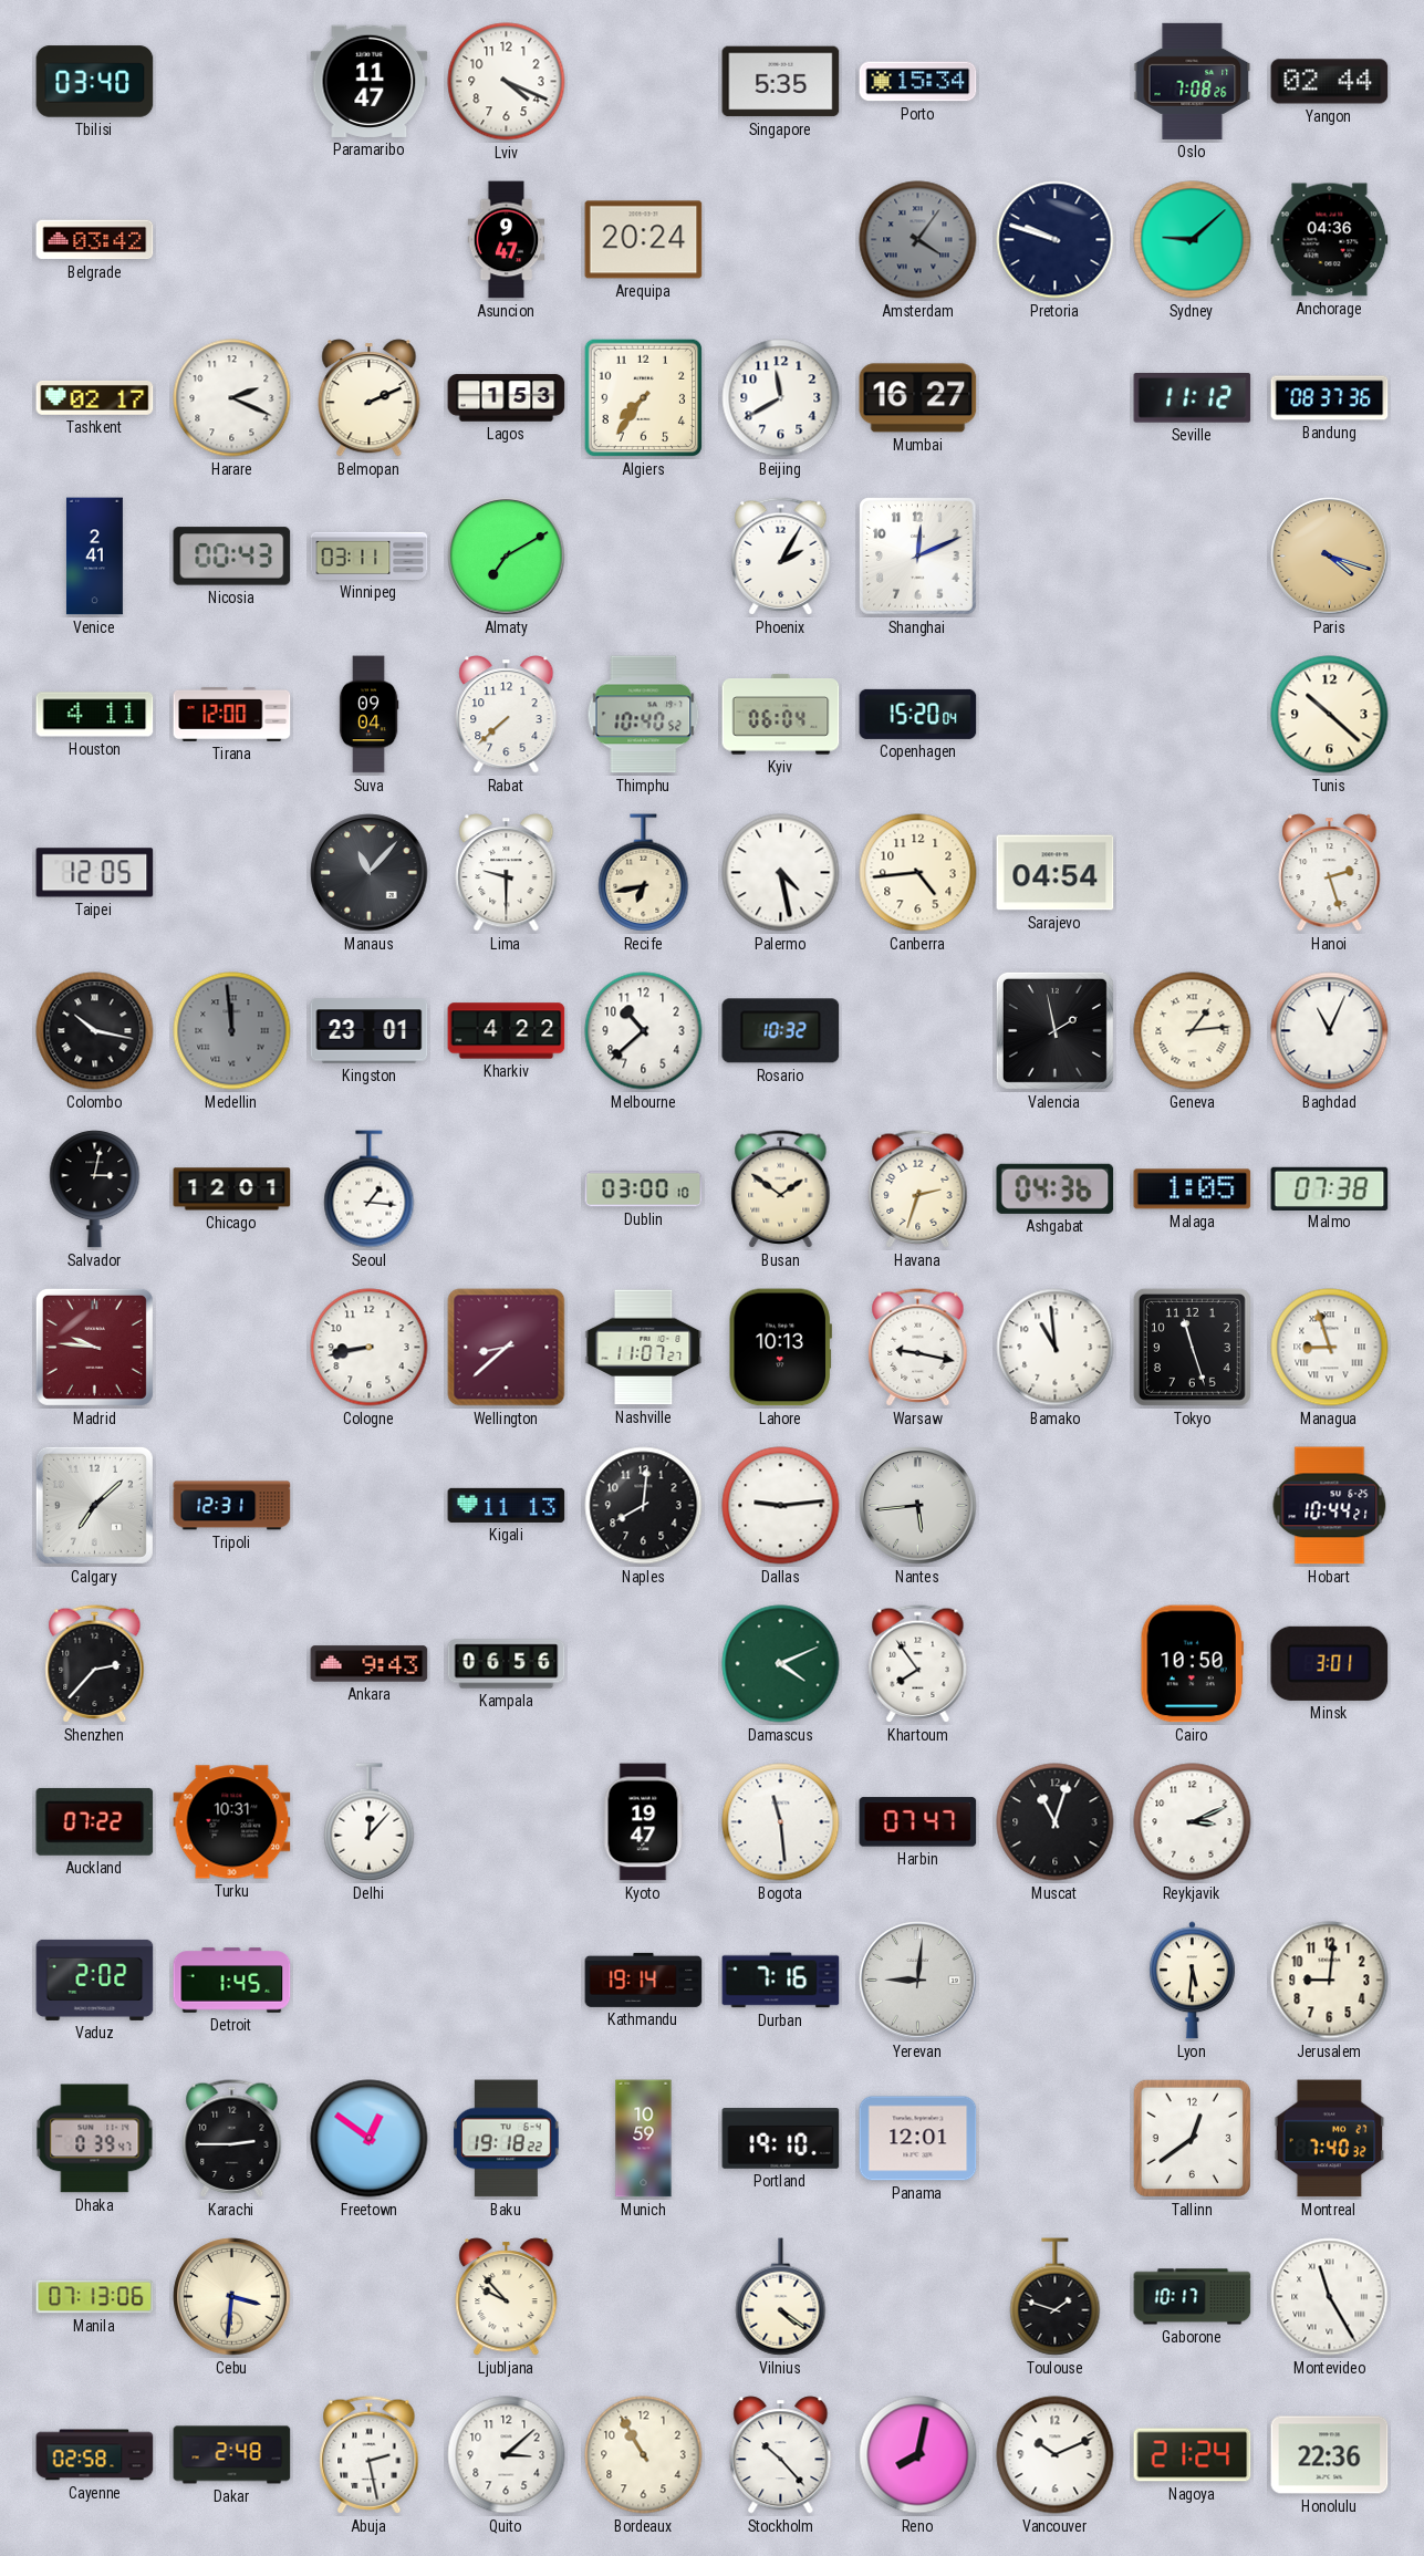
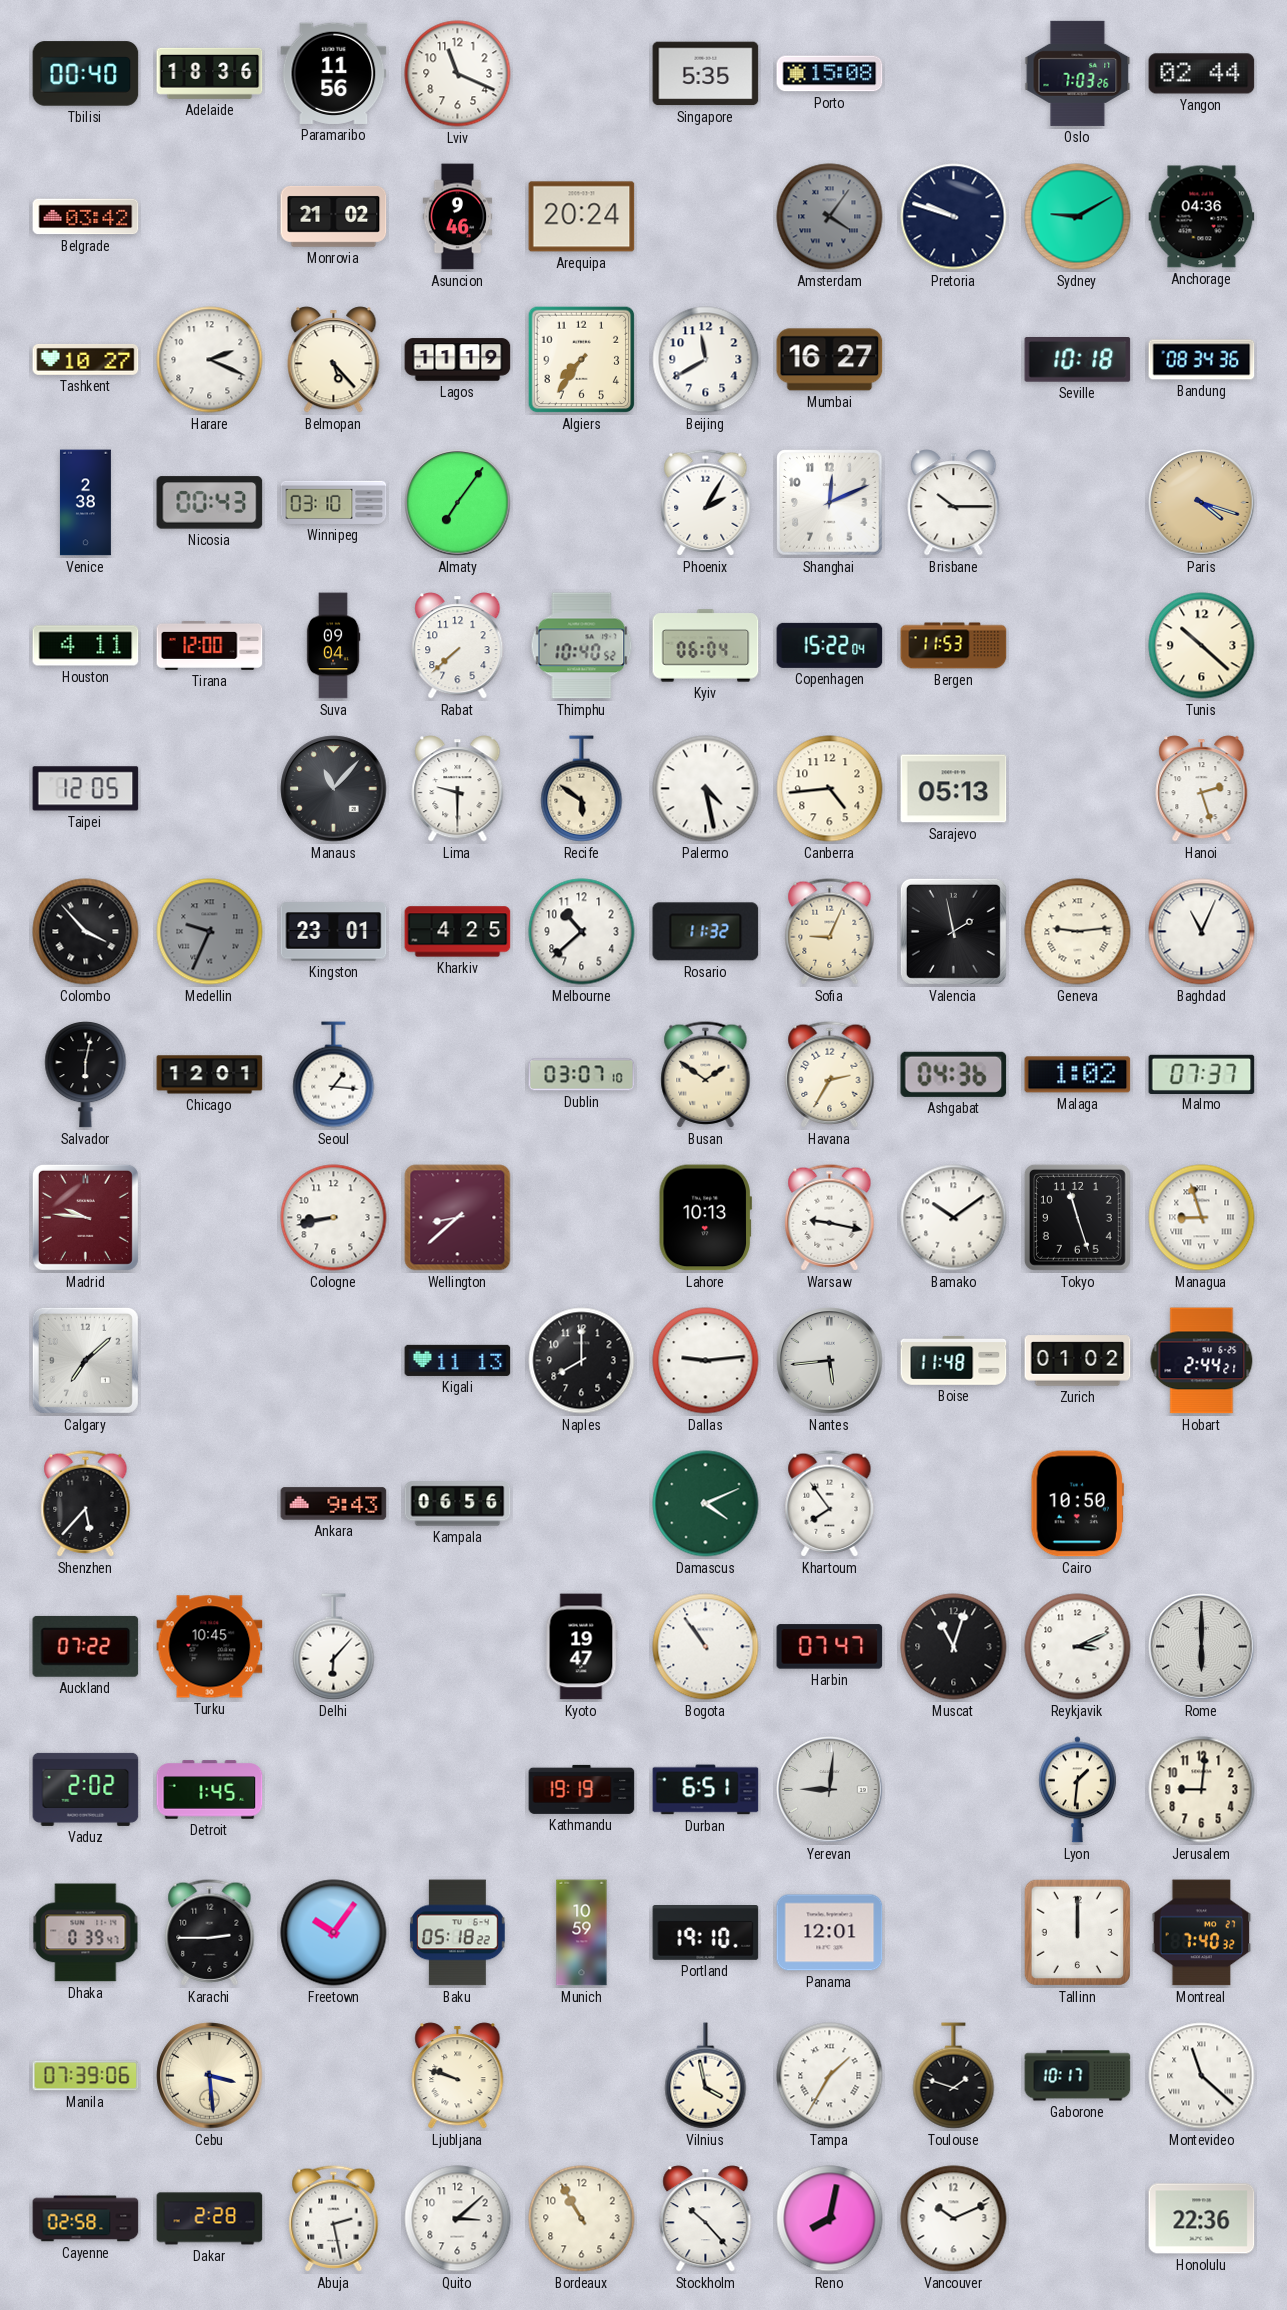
Tbilisi: 03:40 -> 00:40 (86, 74)
Adelaide: none -> 18:36 (210, 73)
Paramaribo: 11:47 -> 11:56 (334, 73)
Lviv: 4:19 -> 11:19 (458, 74)
Porto: 15:34 -> 15:08 (830, 74)
Oslo: 7:08 -> 7:03 (1078, 73)
Monrovia: none -> 21:02 (334, 216)
Asuncion: 9:47 -> 9:46 (458, 217)
Sydney: 9:08 -> 9:10 (1078, 217)
Tashkent: 02:17 -> 10:27 (86, 360)
Belmopan: 2:11 -> 5:23 (334, 360)
Lagos: 1:53 -> 11:19 (458, 360)
Seville: 11:12 -> 10:18 (1078, 360)
Bandung: 08:37 -> 08:34 (1202, 360)
Venice: 2:41 -> 2:38 (85, 503)
Winnipeg: 03:11 -> 03:10 (334, 502)
Almaty: 7:10 -> 7:06 (458, 503)
Brisbane: none -> 10:15 (954, 503)
Copenhagen: 15:20 -> 15:22 (830, 645)
Bergen: none -> 11:53 (954, 646)
Recife: 6:43 -> 5:51 (582, 789)
Sarajevo: 04:54 -> 05:13 (954, 789)
Colombo: 10:17 -> 3:53 (86, 932)
Medellin: 11:59 -> 9:34 (210, 932)
Kharkiv: 4:22 -> 4:25 (458, 932)
Rosario: 10:32 -> 11:32 (706, 932)
Sofia: none -> 9:04 (830, 932)
Geneva: 1:14 -> 9:14 (1078, 932)
Salvador: 3:02 -> 6:02 (86, 1075)
Dublin: 03:00 -> 03:07 (582, 1075)
Havana: 2:33 -> 2:35 (830, 1075)
Malaga: 1:05 -> 1:02 (1078, 1075)
Malmo: 07:38 -> 07:37 (1202, 1074)
Nashville: 11:07 -> none (644, 1348)
Bamako: 10:59 -> 10:09 (954, 1218)
Tripoli: 12:31 -> none (232, 1506)
Naples: 8:01 -> 8:00 (582, 1361)
Boise: none -> 11:48 (954, 1360)
Zurich: none -> 01:02 (1078, 1361)
Hobart: 10:44 -> 2:44 (1202, 1361)
Shenzhen: 2:37 -> 5:37 (86, 1504)
Minsk: 3:01 -> none (1330, 1663)
Turku: 10:31 -> 10:45 (210, 1647)
Delhi: 12:07 -> 6:07 (334, 1647)
Bogota: 11:29 -> 10:54 (706, 1647)
Rome: none -> 6:00 (1202, 1647)
Kathmandu: 19:14 -> 19:19 (582, 1789)
Durban: 7:16 -> 6:51 (706, 1790)
Lyon: 5:31 -> 1:31 (1077, 1790)
Freetown: 12:51 -> 10:06 (334, 1933)
Baku: 19:18 -> 05:18 (457, 1933)
Tallinn: 12:39 -> 12:00 (1077, 1932)
Manila: 07:13 -> 07:39 (86, 2076)
Cebu: 3:31 -> 3:29 (210, 2076)
Ljubljana: 9:53 -> 9:48 (458, 2076)
Vilnius: 4:21 -> 3:58 (706, 2076)
Tampa: none -> 1:35 (830, 2076)
Montevideo: 11:25 -> 11:22 (1202, 2076)
Dakar: 2:48 -> 2:28 (210, 2219)
Nagoya: 21:24 -> none (1193, 2455)
